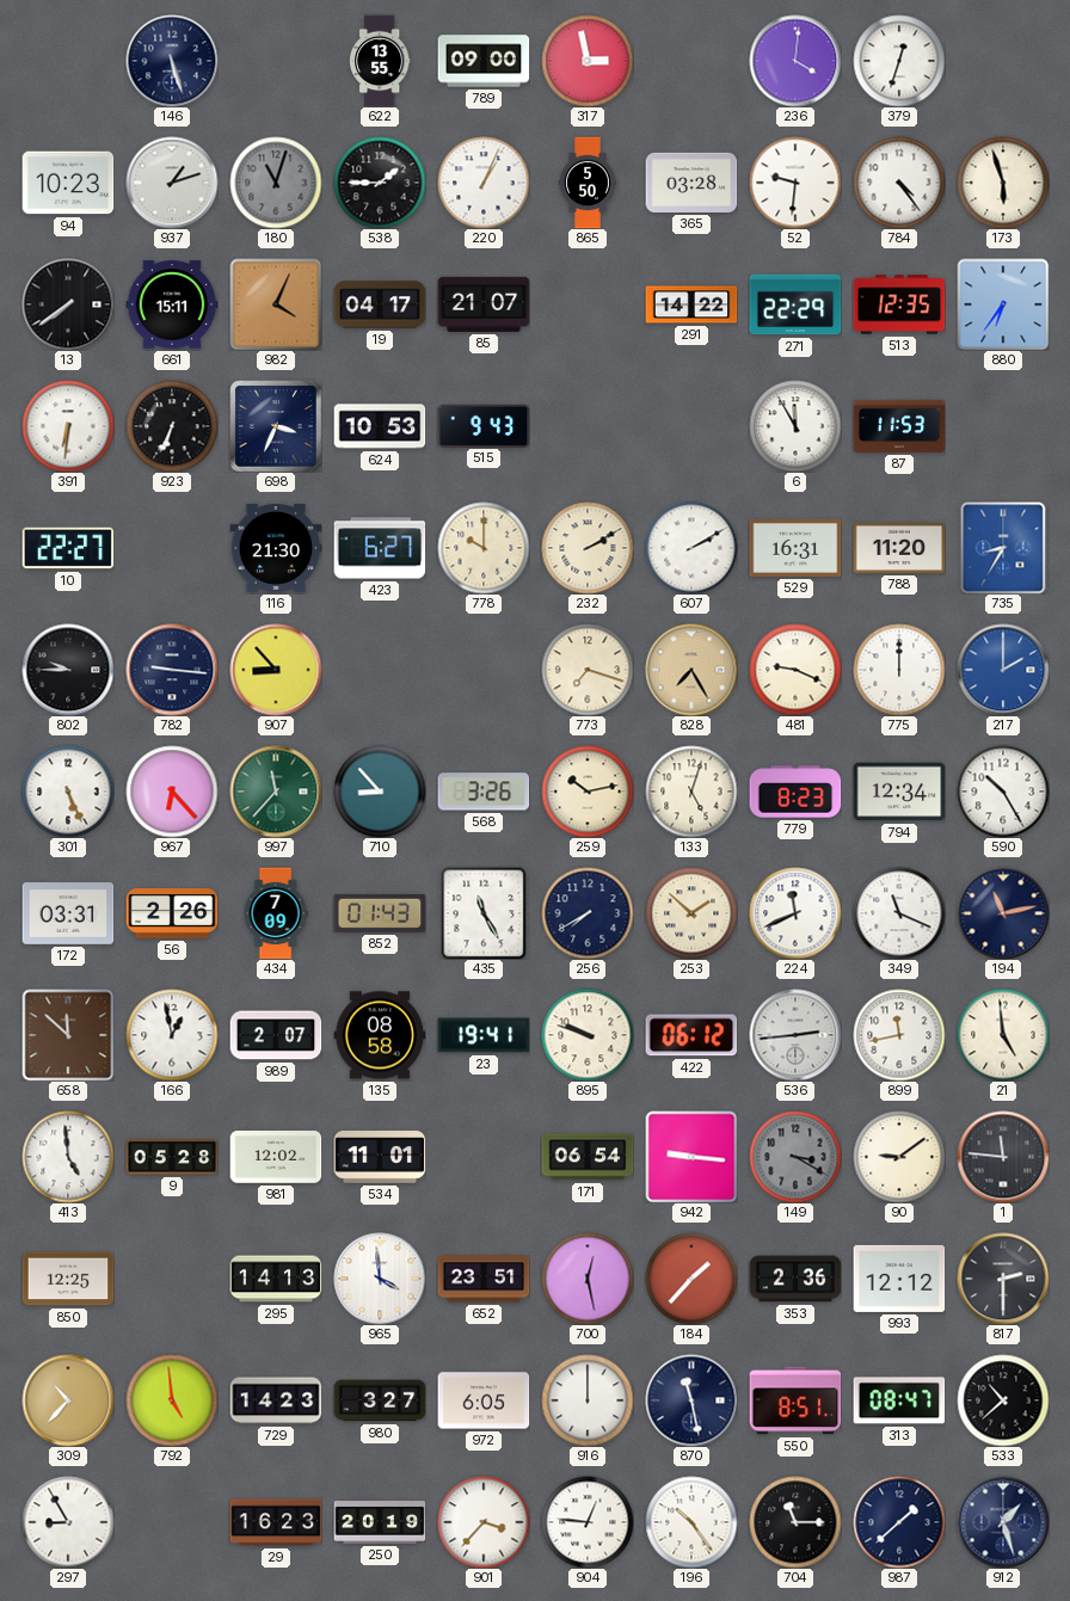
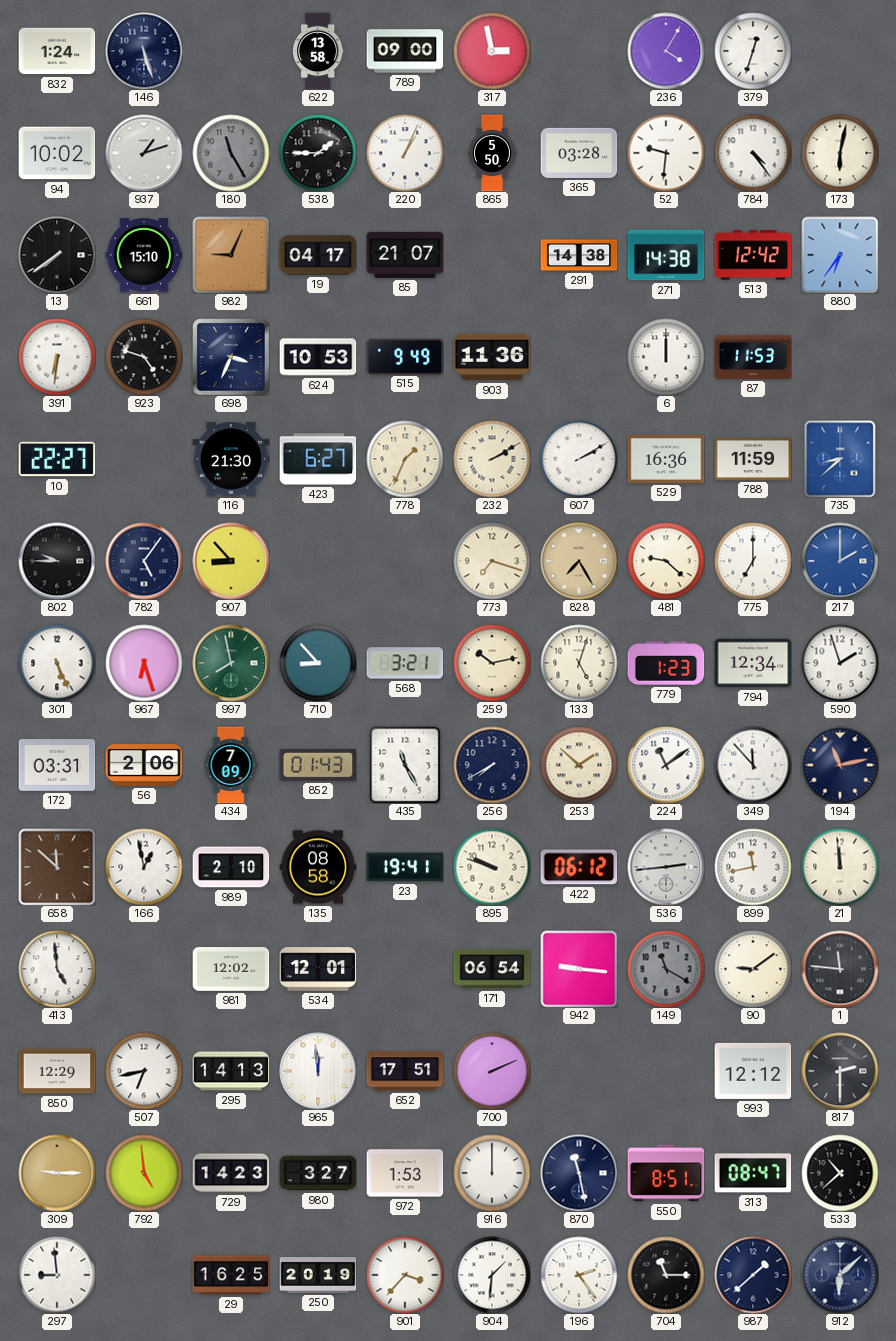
832: none -> 1:24 (57, 51)
622: 13:55 -> 13:58 (318, 51)
236: 4:01 -> 4:05 (666, 51)
94: 10:23 -> 10:02 (57, 153)
180: 11:03 -> 11:25 (231, 153)
173: 5:57 -> 6:02 (840, 153)
661: 15:11 -> 15:10 (144, 255)
982: 4:04 -> 9:04 (231, 255)
291: 14:22 -> 14:38 (579, 255)
271: 22:29 -> 14:38 (666, 255)
513: 12:35 -> 12:42 (753, 255)
923: 6:34 -> 4:48 (144, 357)
515: 9:43 -> 9:49 (405, 356)
903: none -> 11:36 (492, 357)
6: 11:55 -> 12:00 (666, 357)
778: 10:00 -> 1:34 (405, 459)
529: 16:31 -> 16:36 (666, 459)
788: 11:20 -> 11:59 (753, 459)
735: 8:35 -> 8:38 (840, 459)
782: 9:16 -> 5:06 (144, 561)
481: 9:19 -> 9:22 (666, 561)
775: 12:00 -> 7:00 (753, 561)
967: 6:23 -> 6:27 (144, 663)
997: 11:37 -> 7:58 (231, 663)
568: 3:26 -> 3:21 (405, 663)
779: 8:23 -> 1:23 (666, 663)
590: 10:25 -> 1:57 (840, 663)
56: 2:26 -> 2:06 (144, 766)
224: 11:41 -> 11:09 (666, 765)
349: 11:19 -> 11:53 (753, 765)
989: 2:07 -> 2:10 (231, 867)
21: 4:59 -> 11:59 (840, 867)
9: 05:28 -> none (172, 1157)
534: 11:01 -> 12:01 (318, 969)
149: 3:20 -> 11:20 (666, 969)
850: 12:25 -> 12:29 (57, 1071)
507: none -> 6:43 (144, 1071)
965: 3:59 -> 11:59 (318, 1071)
652: 23:51 -> 17:51 (405, 1071)
700: 12:28 -> 2:11 (492, 1071)
184: 1:37 -> none (691, 1279)
353: 2:36 -> none (795, 1279)
309: 10:37 -> 9:15 (57, 1173)
972: 6:05 -> 1:53 (405, 1173)
297: 8:55 -> 8:59 (57, 1275)
29: 16:23 -> 16:25 (231, 1275)
904: 12:46 -> 1:31 (492, 1275)
196: 10:24 -> 2:24 (579, 1275)
912: 1:27 -> 6:08 (840, 1275)
